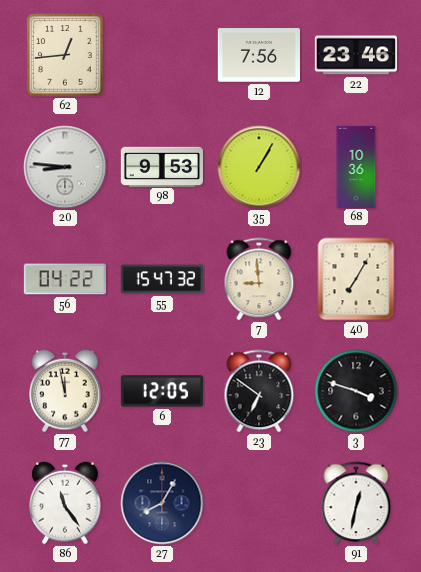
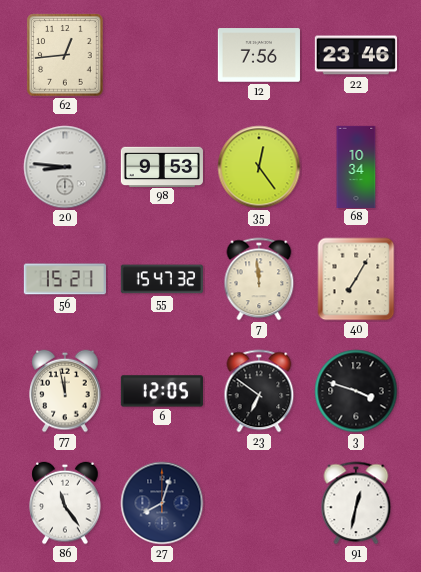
35: 1:05 -> 12:24 (259, 167)
68: 10:36 -> 10:34 (356, 166)
56: 04:22 -> 15:21 (65, 279)
7: 8:59 -> 11:59 (259, 279)
27: 8:05 -> 8:03 (162, 503)
